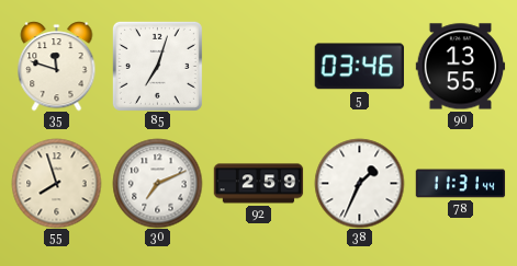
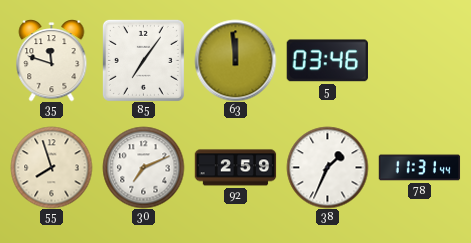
85: 7:03 -> 7:06 (143, 60)
63: none -> 11:59 (235, 60)
90: 13:55 -> none (460, 67)
